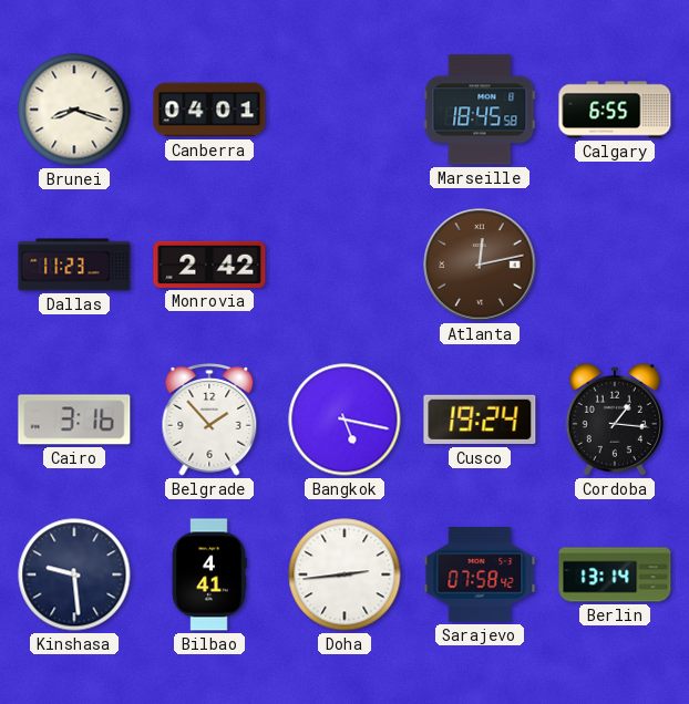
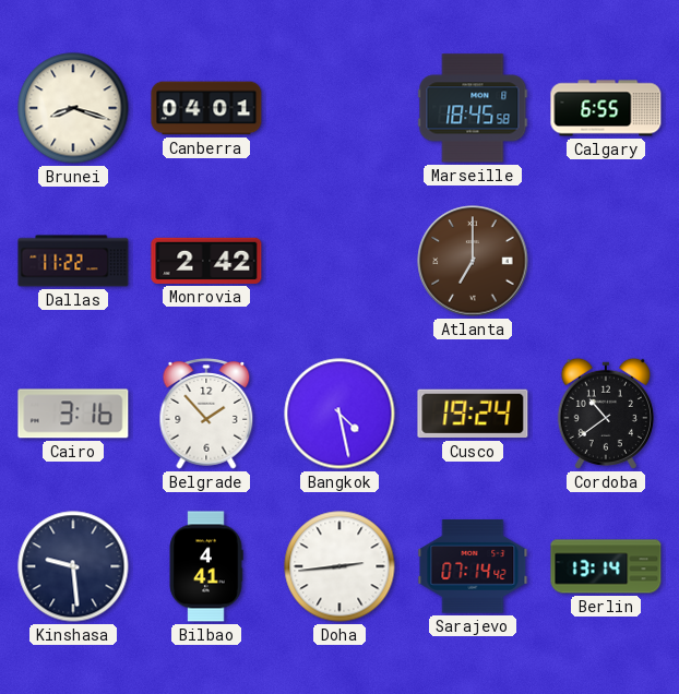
Dallas: 11:23 -> 11:22 (73, 261)
Atlanta: 12:13 -> 7:00 (473, 261)
Bangkok: 5:17 -> 4:28 (339, 414)
Cordoba: 1:16 -> 10:39 (606, 414)
Sarajevo: 07:58 -> 07:14 (473, 566)
